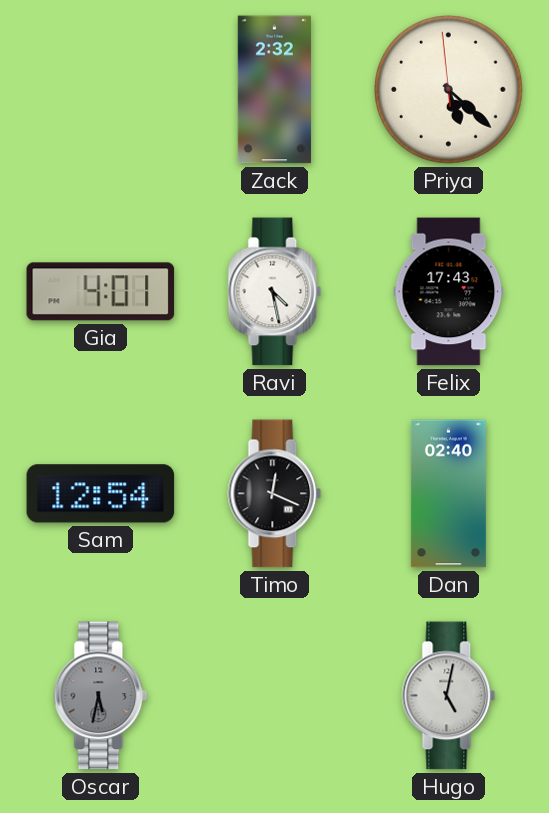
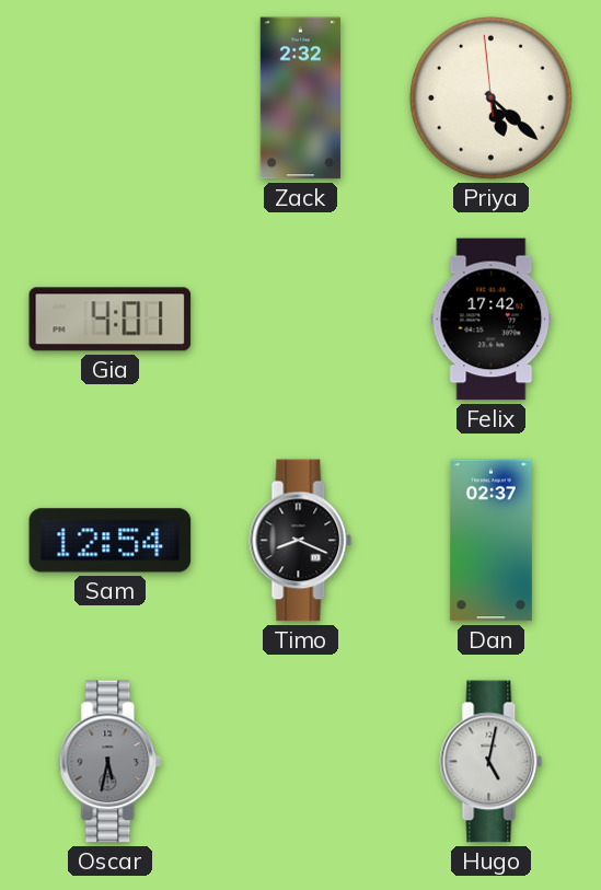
Ravi: 4:28 -> none (275, 292)
Felix: 17:43 -> 17:42 (492, 320)
Timo: 12:19 -> 8:19 (301, 541)
Dan: 02:40 -> 02:37 (490, 541)
